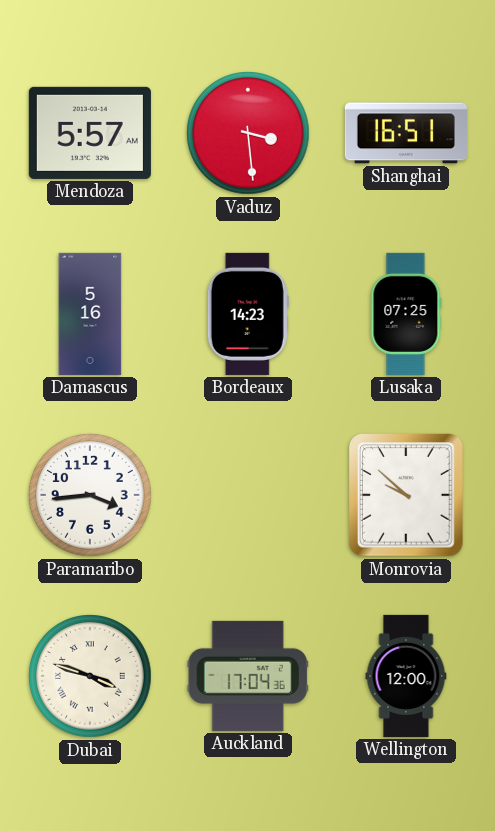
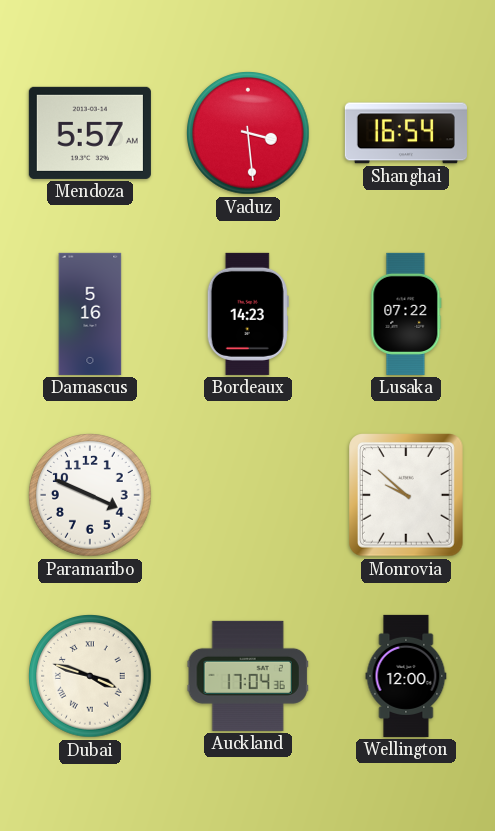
Shanghai: 16:51 -> 16:54 (406, 133)
Lusaka: 07:25 -> 07:22 (406, 314)
Paramaribo: 3:44 -> 3:49 (90, 495)
